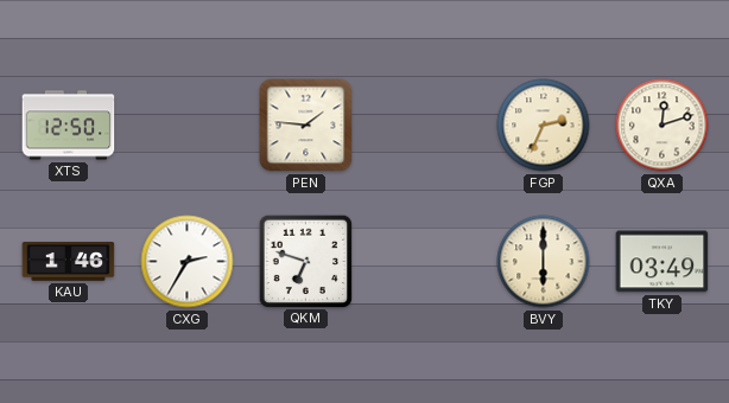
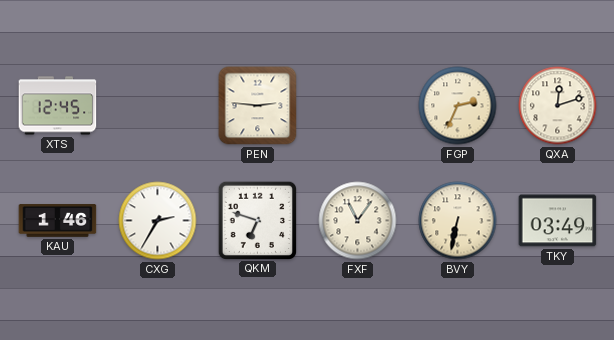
XTS: 12:50 -> 12:45 (58, 106)
PEN: 1:46 -> 2:46 (258, 106)
FXF: none -> 11:06 (358, 221)
BVY: 6:00 -> 6:32 (458, 221)
